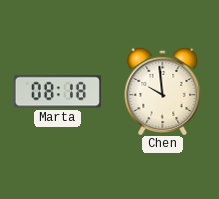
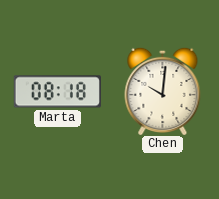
Chen: 9:59 -> 10:01 (163, 90)
